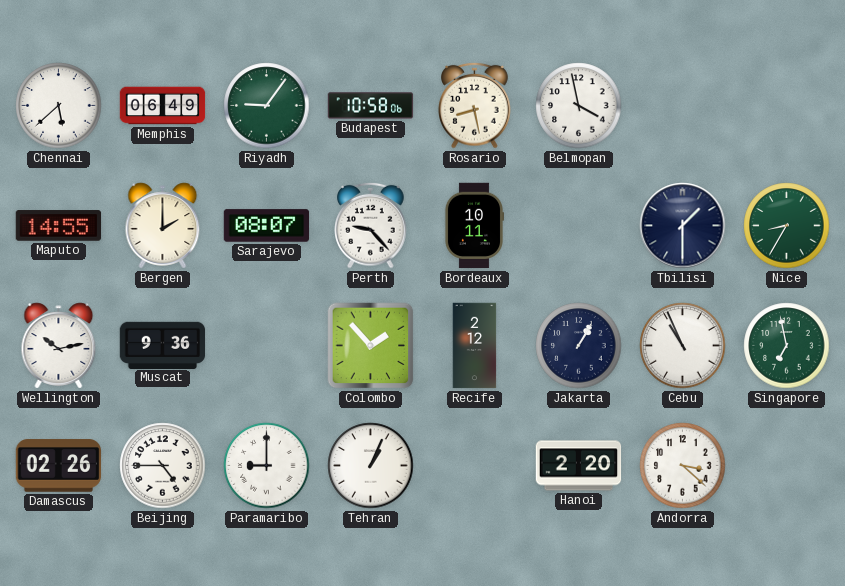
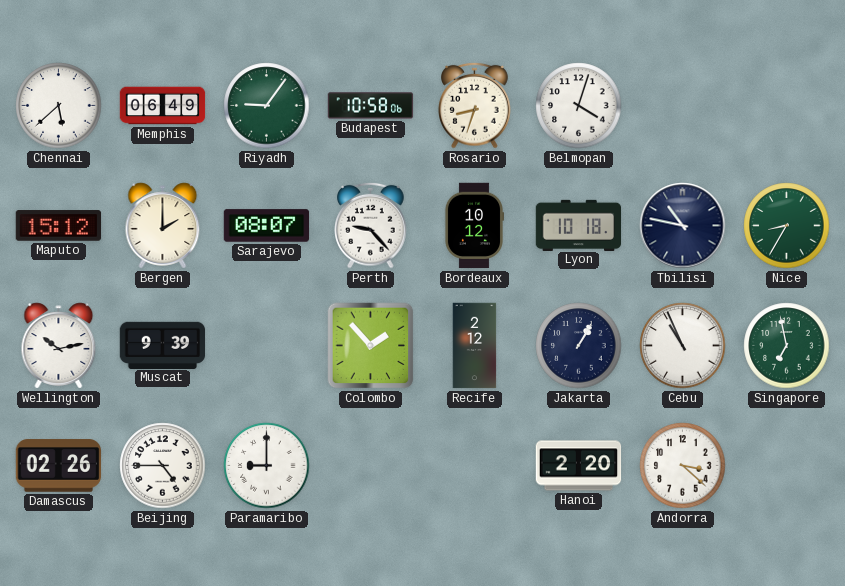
Rosario: 8:28 -> 8:33 (475, 105)
Belmopan: 3:58 -> 4:03 (579, 106)
Maputo: 14:55 -> 15:12 (59, 226)
Bordeaux: 10:11 -> 10:12 (473, 226)
Lyon: none -> 10:18 (579, 225)
Tbilisi: 1:30 -> 10:47 (683, 226)
Muscat: 9:36 -> 9:39 (163, 345)
Tehran: 1:04 -> none (371, 466)
